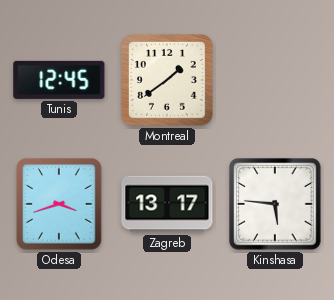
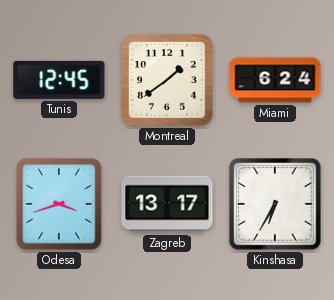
Miami: none -> 6:24 (275, 80)
Kinshasa: 5:46 -> 6:35 (275, 204)
